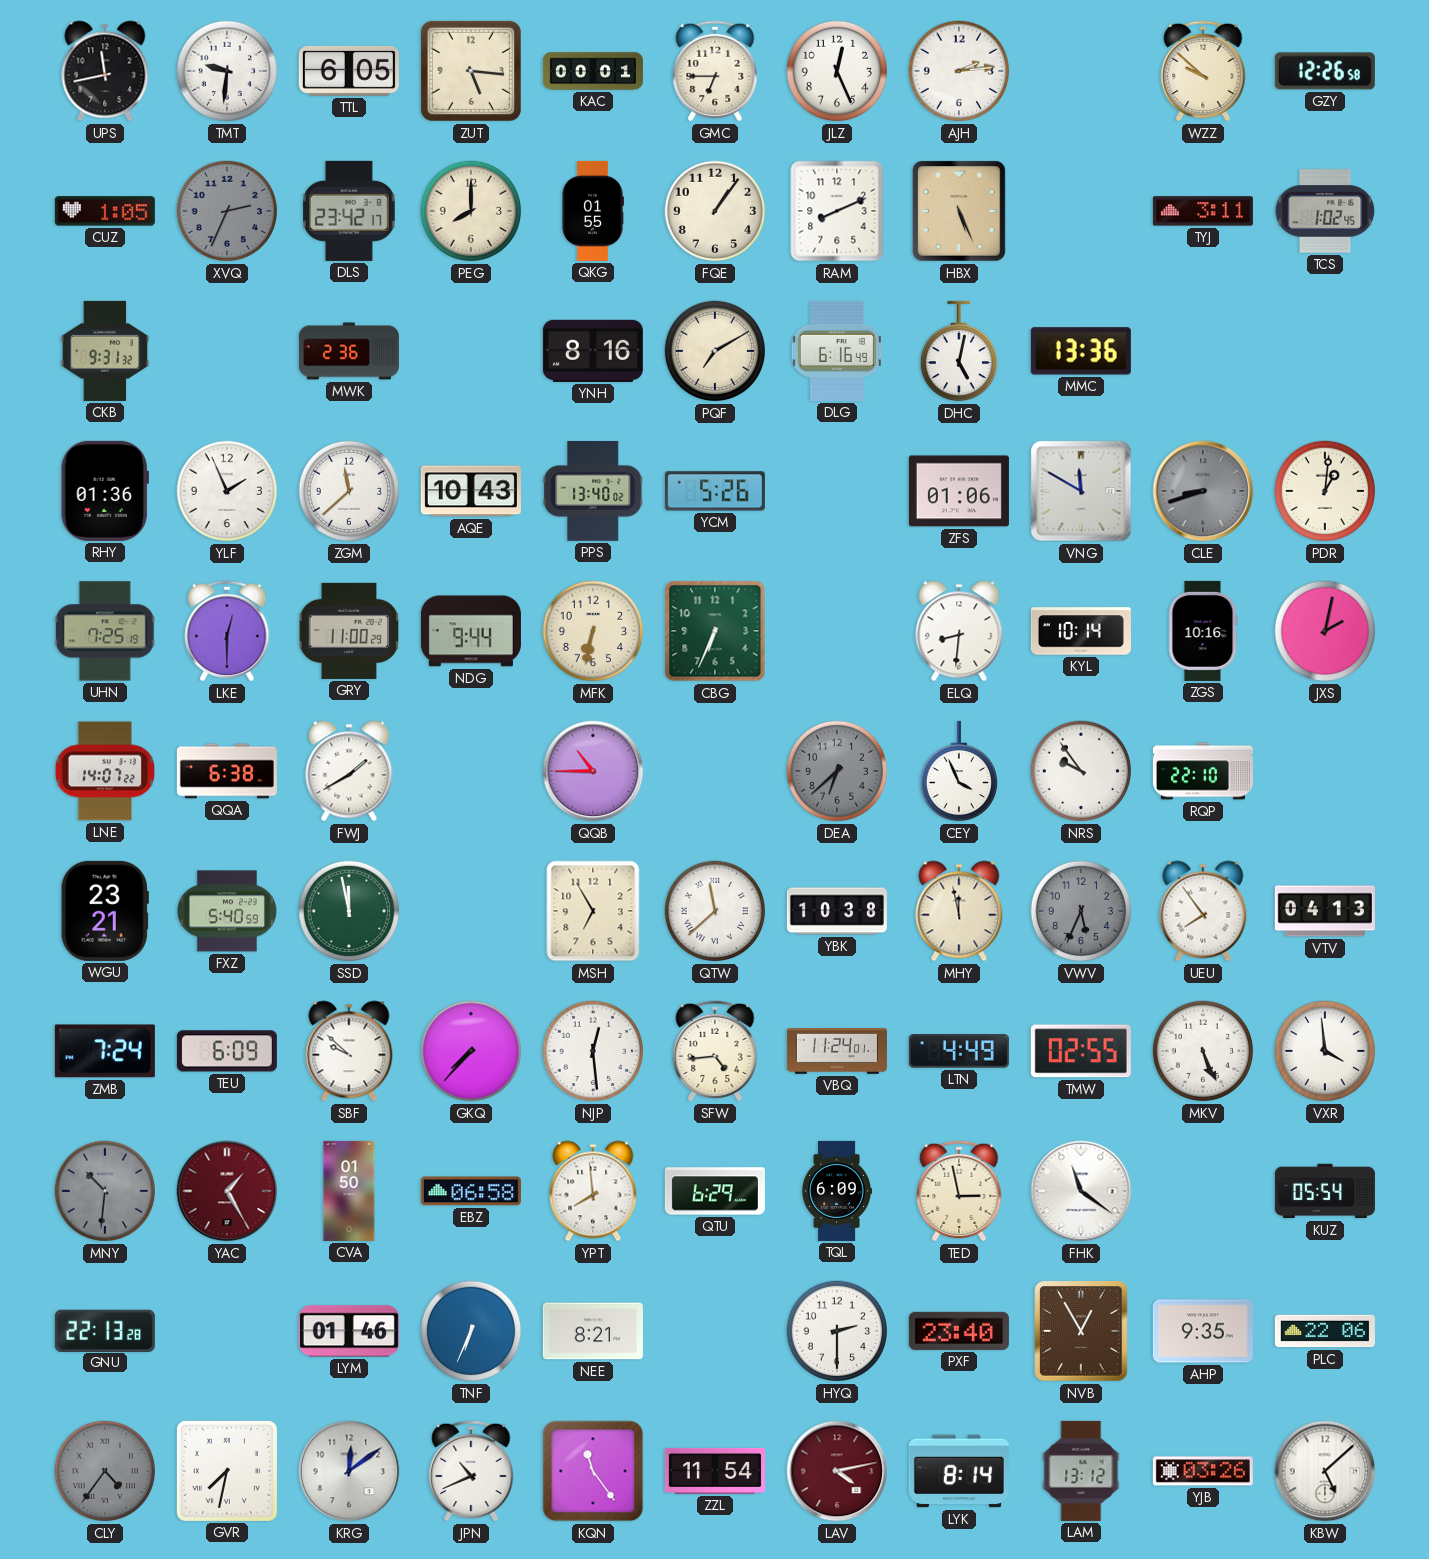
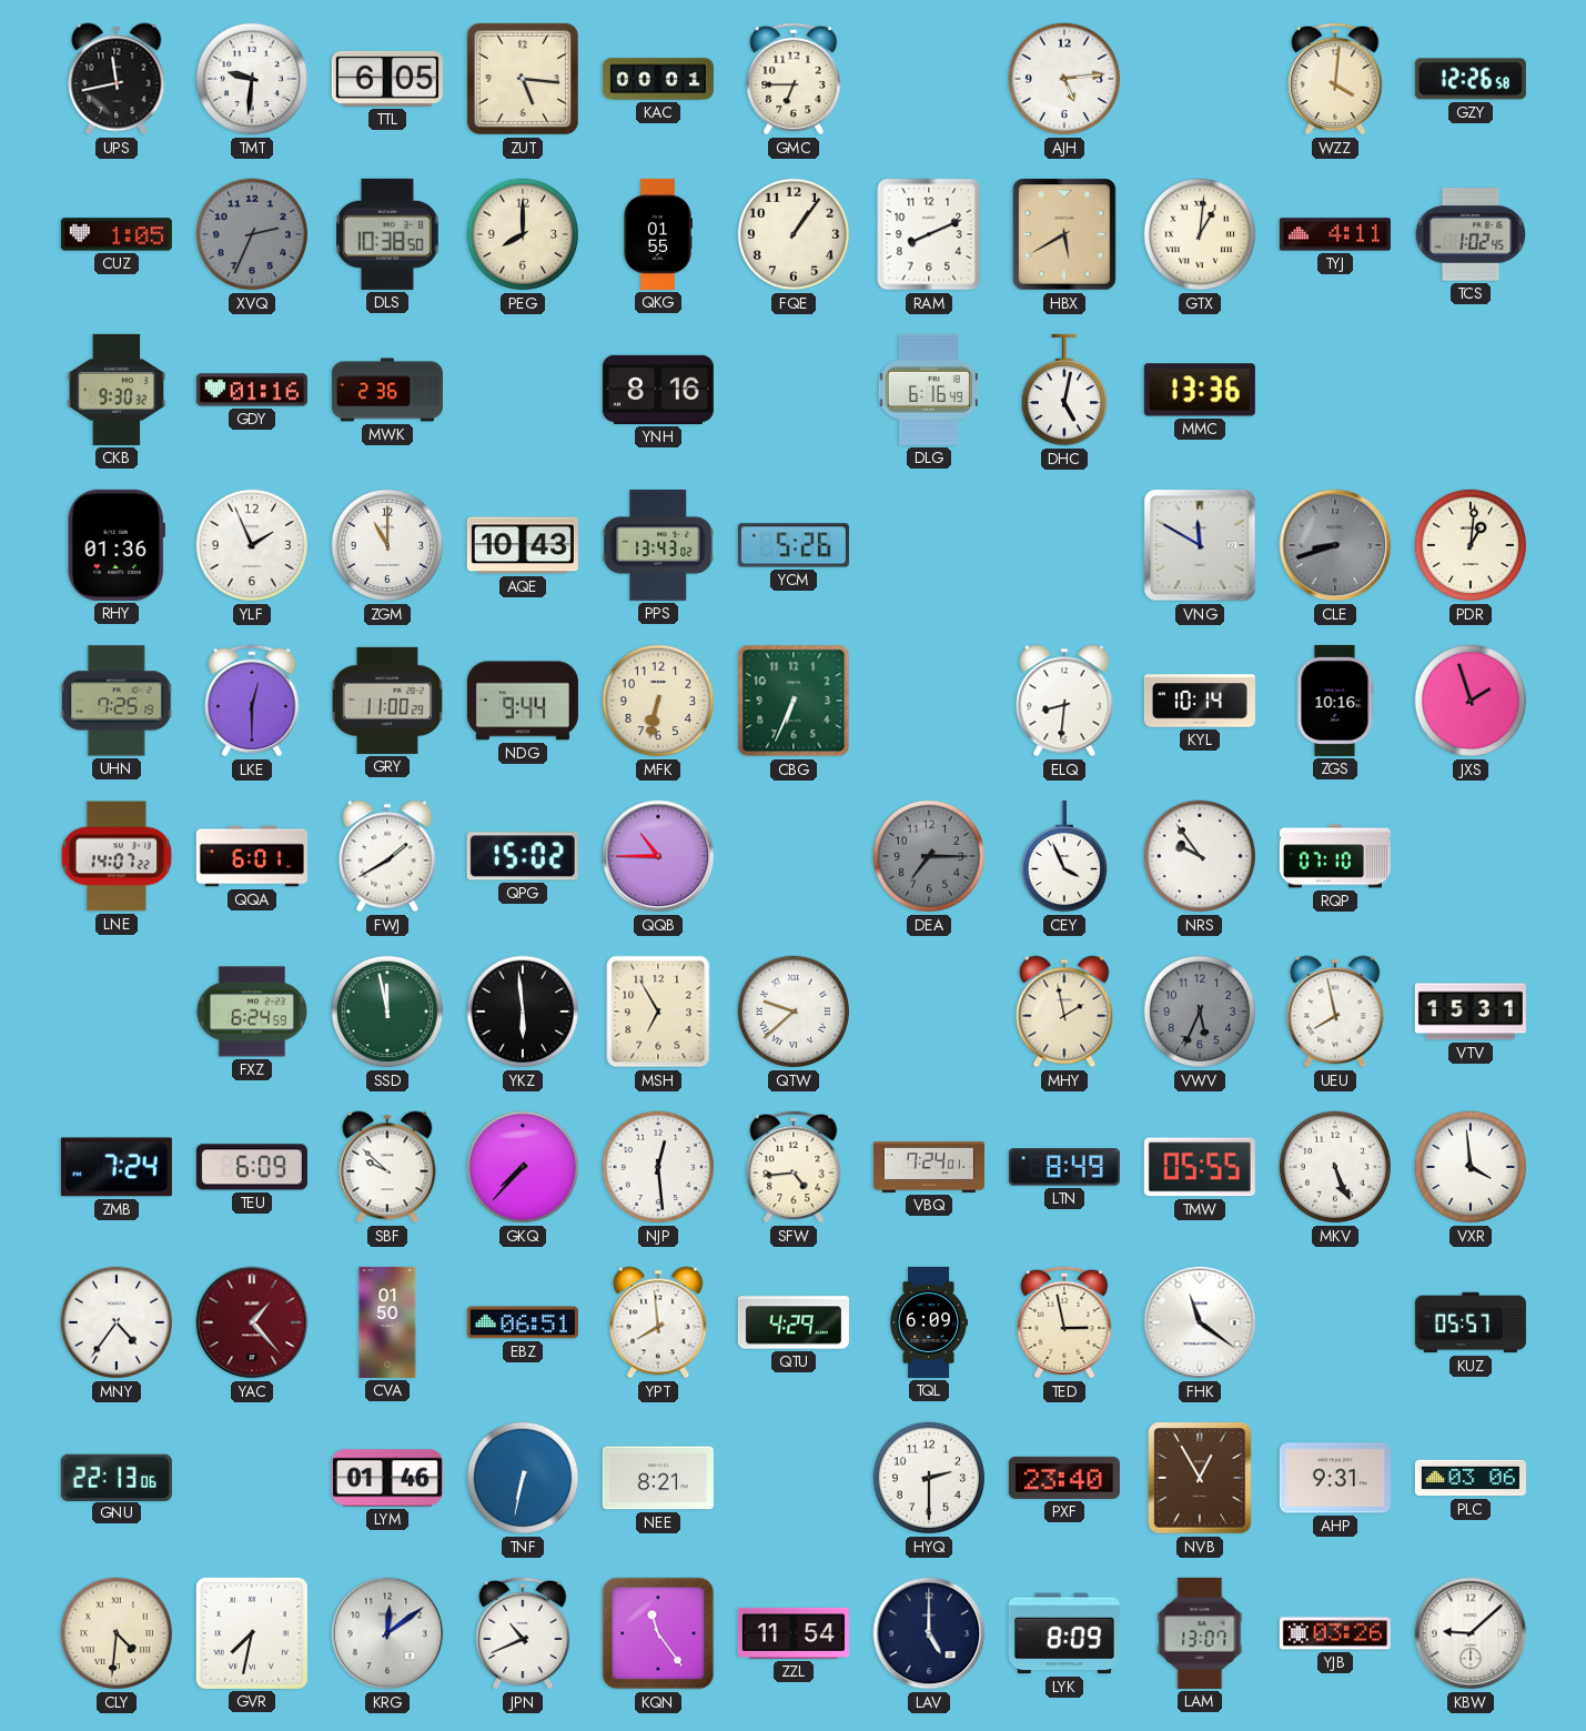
JLZ: 12:26 -> none (837, 71)
AJH: 2:14 -> 5:14 (1064, 79)
WZZ: 9:52 -> 4:01 (1335, 79)
DLS: 23:42 -> 10:38 (387, 234)
HBX: 5:26 -> 5:40 (1064, 234)
GTX: none -> 1:01 (1200, 234)
TYJ: 3:11 -> 4:11 (1335, 234)
CKB: 9:31 -> 9:30 (117, 390)
GDY: none -> 01:16 (252, 390)
PQF: 7:10 -> none (715, 351)
ZGM: 11:38 -> 11:00 (387, 545)
PPS: 13:40 -> 13:43 (658, 546)
ZFS: 01:06 -> none (959, 491)
JXS: 2:02 -> 1:57 (1471, 701)
QQA: 6:38 -> 6:01 (252, 856)
QPG: none -> 15:02 (523, 856)
DEA: 6:38 -> 7:15 (929, 856)
RQP: 22:10 -> 07:10 (1335, 856)
WGU: 23:21 -> none (105, 911)
FXZ: 5:40 -> 6:24 (252, 1012)
YKZ: none -> 5:59 (523, 1012)
QTW: 11:38 -> 9:38 (794, 1012)
YBK: 10:38 -> none (837, 911)
MHY: 11:58 -> 1:58 (1064, 1012)
UEU: 7:54 -> 7:58 (1335, 1012)
VTV: 04:13 -> 15:31 (1471, 1012)
VBQ: 11:24 -> 7:24 (929, 1168)
LTN: 4:49 -> 8:49 (1064, 1167)
TMW: 02:55 -> 05:55 (1200, 1167)
MNY: 10:31 -> 4:36 (117, 1322)
MNY dial: grey -> white (117, 1322)
YAC: 1:25 -> 1:23 (252, 1322)
EBZ: 06:58 -> 06:51 (523, 1322)
QTU: 6:29 -> 4:29 (794, 1322)
KUZ: 05:54 -> 05:57 (1471, 1322)
GNU: 22:13:28 -> 22:13:06 (117, 1477)
TNF: 6:34 -> 6:32 (523, 1478)
AHP: 9:35 -> 9:31 (1335, 1478)
PLC: 22:06 -> 03:06 (1471, 1478)
CLY: 4:36 -> 4:31 (117, 1633)
CLY dial: grey -> cream (117, 1633)
LAV: 4:13 -> 5:00 (929, 1633)
LAV dial: burgundy -> navy (929, 1633)
LYK: 8:14 -> 8:09 (1064, 1633)
LAM: 13:12 -> 13:07 (1200, 1633)
KBW: 5:08 -> 9:08 (1471, 1633)
